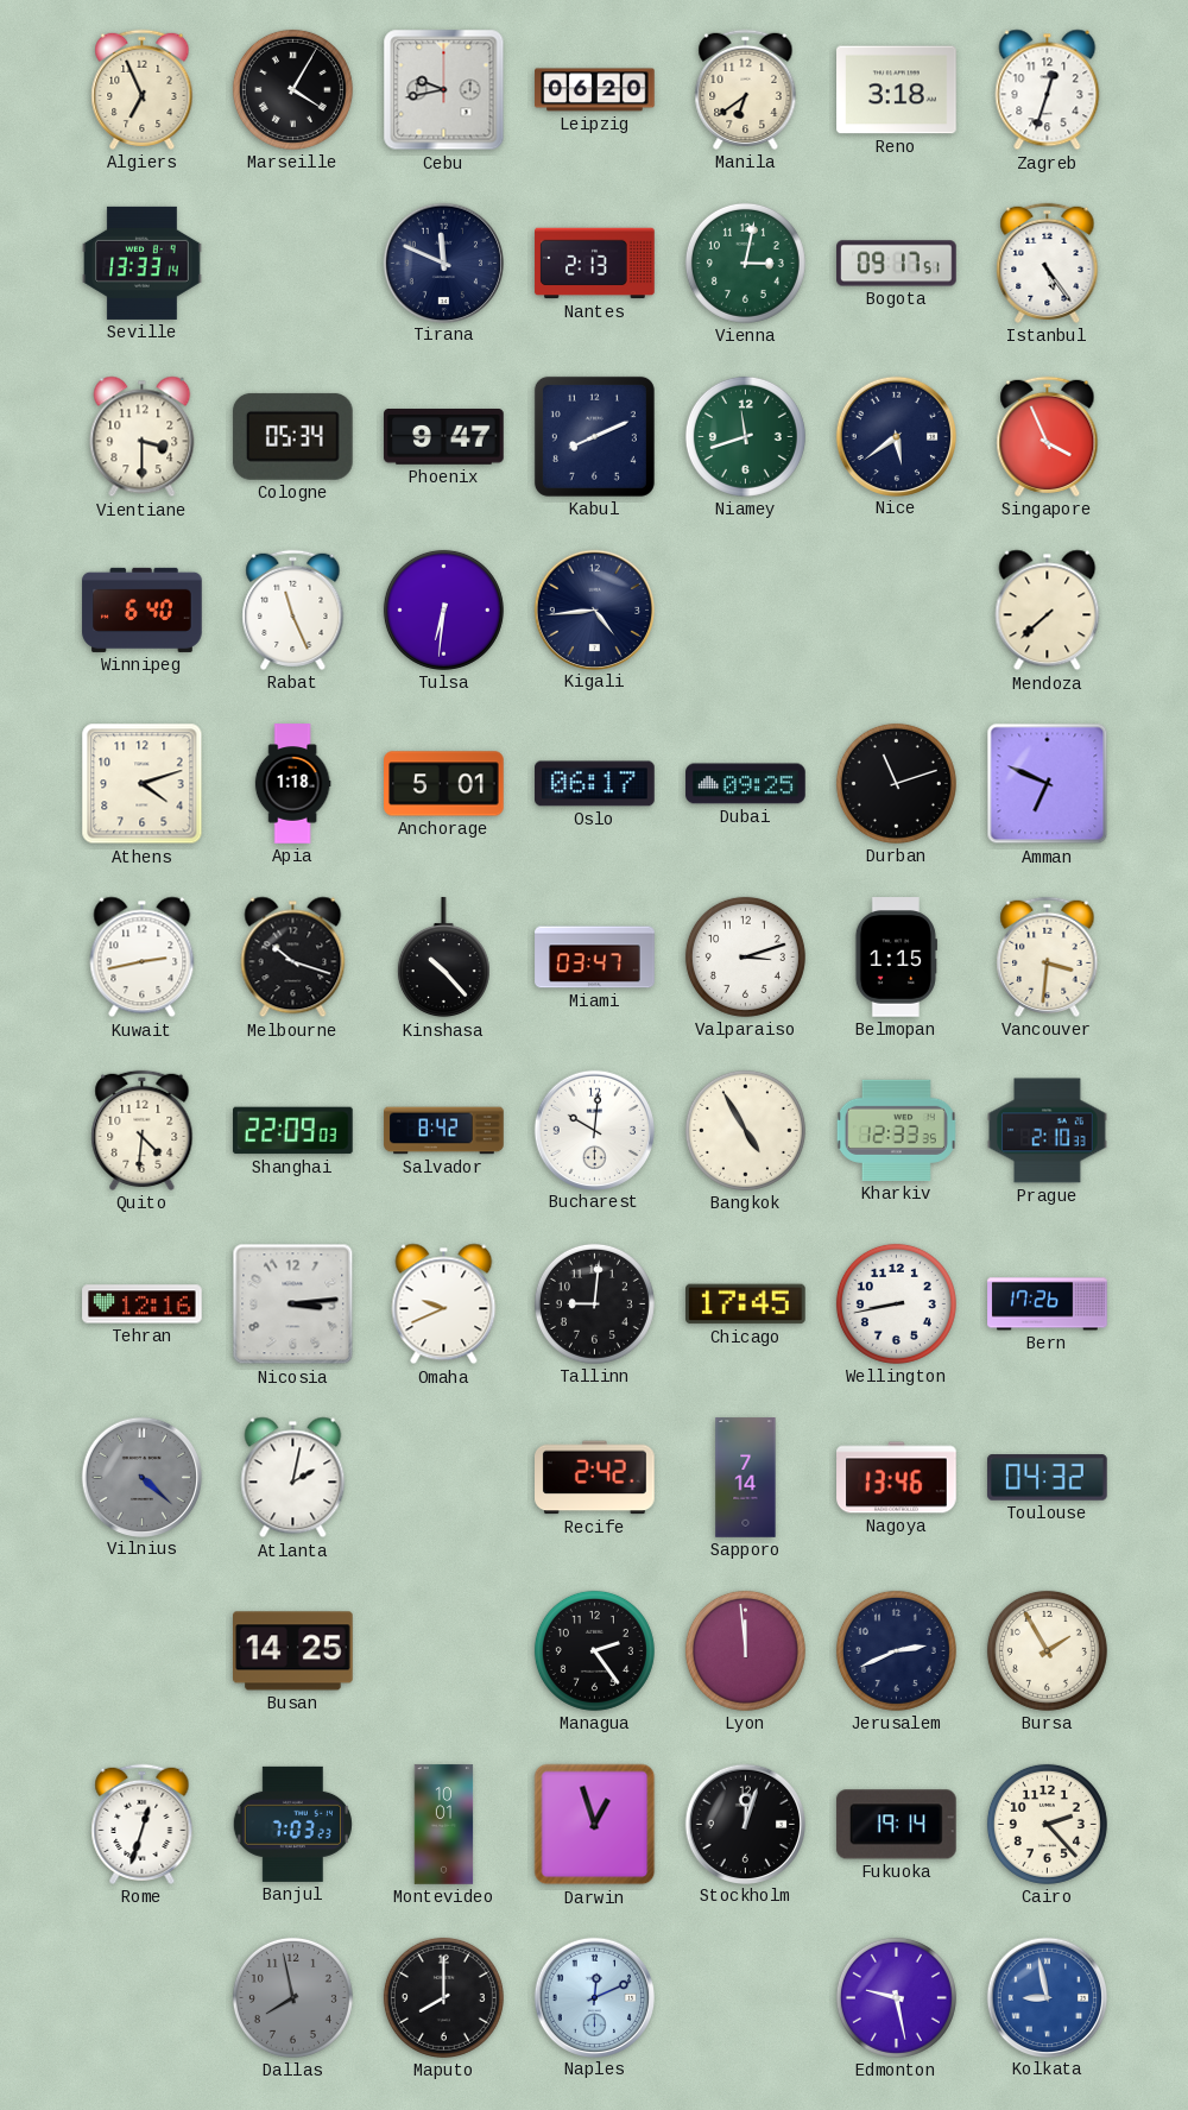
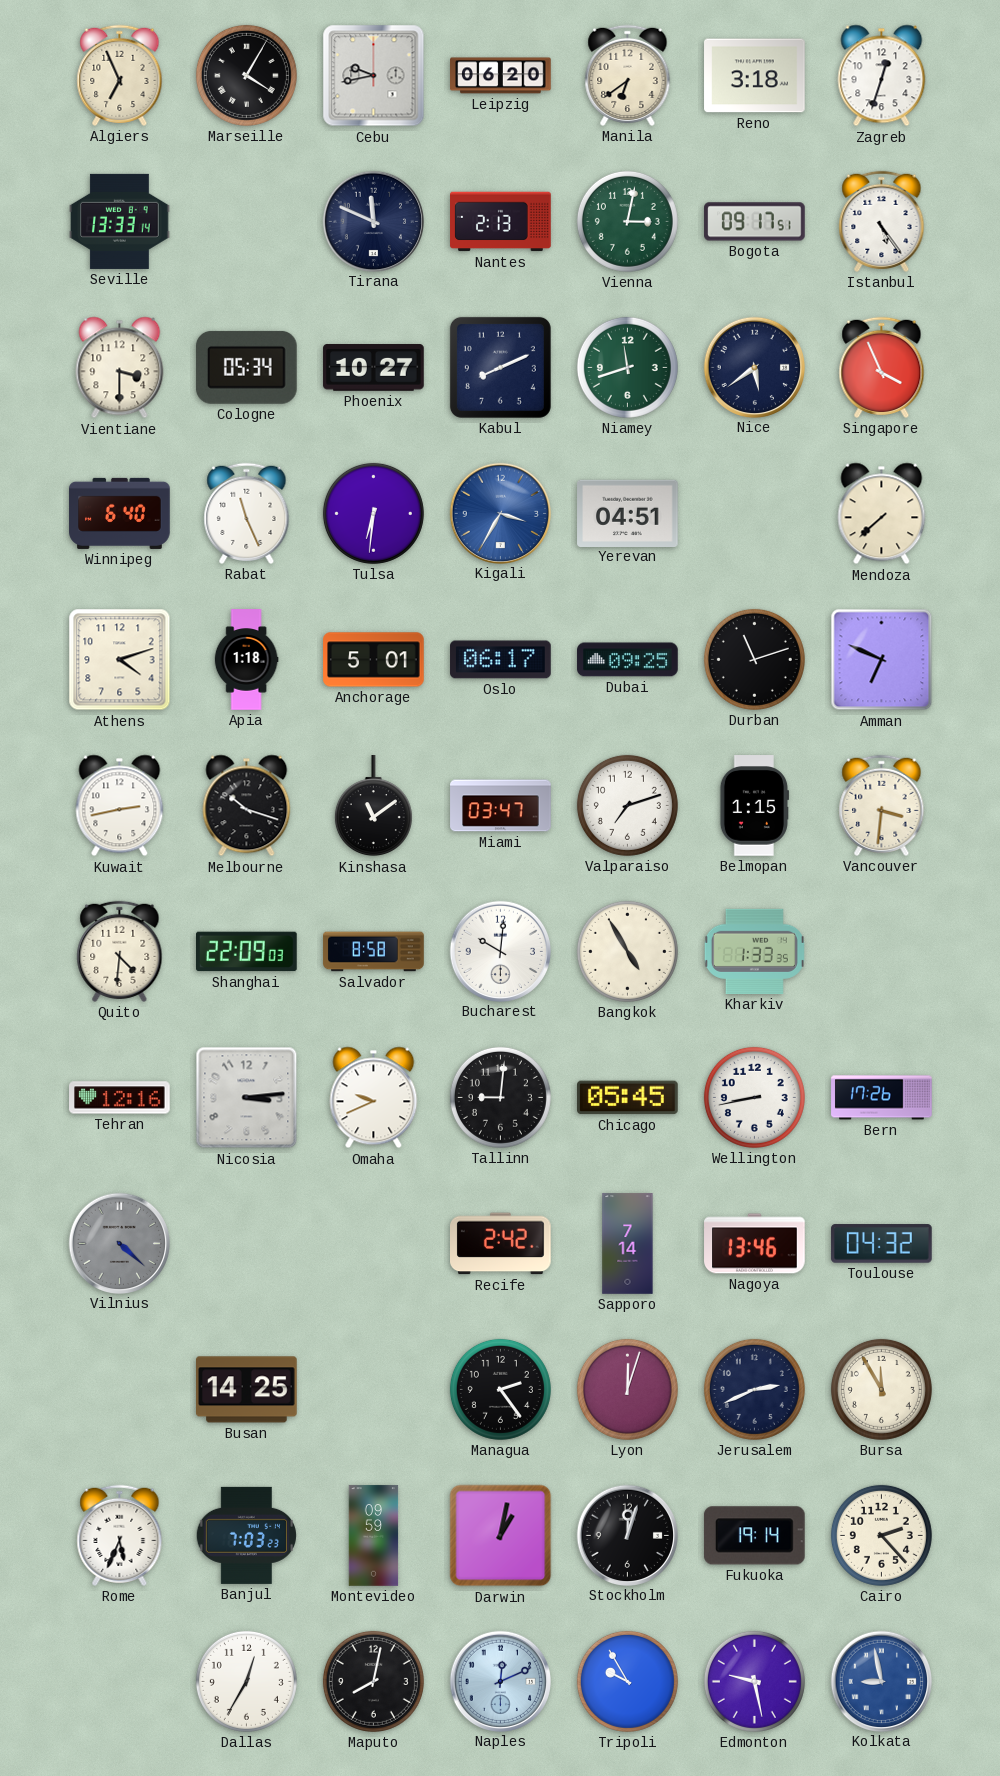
Phoenix: 9:47 -> 10:27 (374, 368)
Kigali: 4:44 -> 3:35 (500, 513)
Kigali dial: navy -> blue (500, 513)
Yerevan: none -> 04:51 (628, 513)
Kinshasa: 10:23 -> 11:09 (373, 806)
Valparaiso: 3:12 -> 7:12 (627, 805)
Salvador: 8:42 -> 8:58 (374, 952)
Kharkiv: 12:33 -> 1:33 (754, 951)
Prague: 2:10 -> none (1048, 1131)
Chicago: 17:45 -> 05:45 (628, 1098)
Atlanta: 2:02 -> none (293, 1478)
Lyon: 11:59 -> 12:03 (627, 1389)
Bursa: 1:55 -> 11:55 (881, 1389)
Rome: 12:33 -> 5:34 (120, 1535)
Montevideo: 10:01 -> 09:59 (374, 1536)
Darwin: 12:57 -> 1:02 (501, 1536)
Dallas: 7:58 -> 12:35 (246, 1681)
Dallas dial: grey -> white (246, 1681)
Maputo: 8:00 -> 8:02 (373, 1681)
Tripoli: none -> 9:55 (627, 1681)
